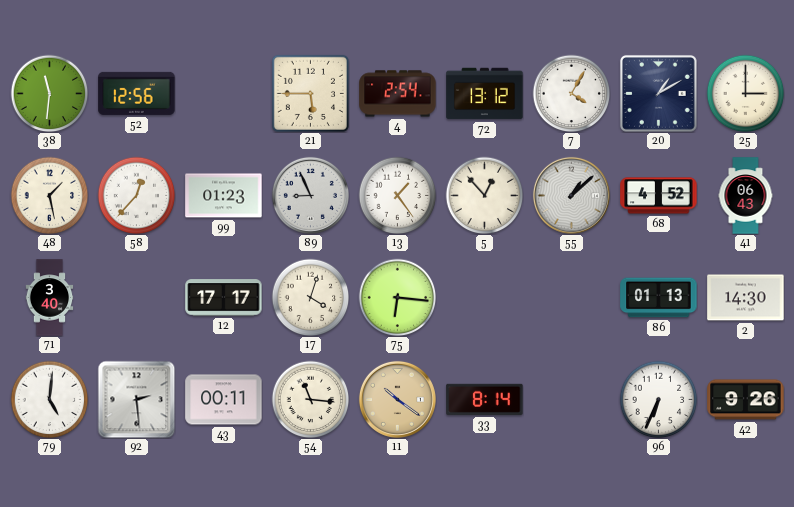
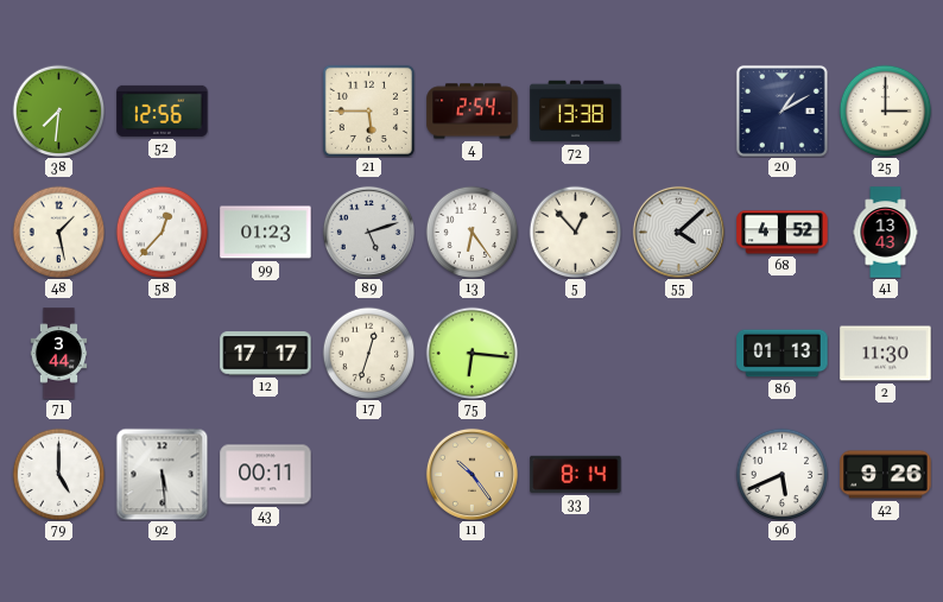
38: 11:31 -> 7:31 (58, 110)
72: 13:12 -> 13:38 (576, 112)
7: 4:05 -> none (571, 93)
89: 8:56 -> 5:12 (368, 232)
13: 1:24 -> 6:24 (471, 232)
55: 1:08 -> 4:08 (678, 232)
41: 06:43 -> 13:43 (886, 233)
71: 3:40 -> 3:44 (59, 354)
17: 4:03 -> 12:33 (368, 353)
2: 14:30 -> 11:30 (886, 354)
79: 5:01 -> 5:00 (58, 474)
92: 2:29 -> 5:29 (162, 474)
54: 11:16 -> none (310, 399)
11: 10:21 -> 10:24 (471, 474)
96: 6:34 -> 5:41 (781, 474)
